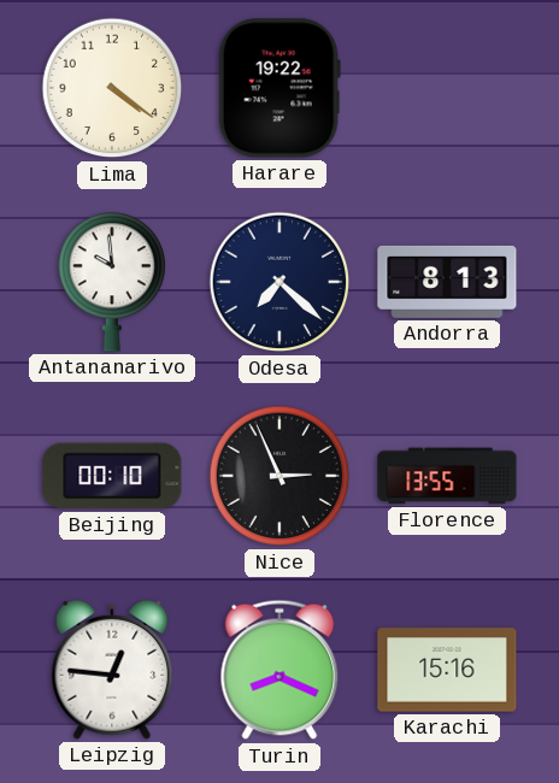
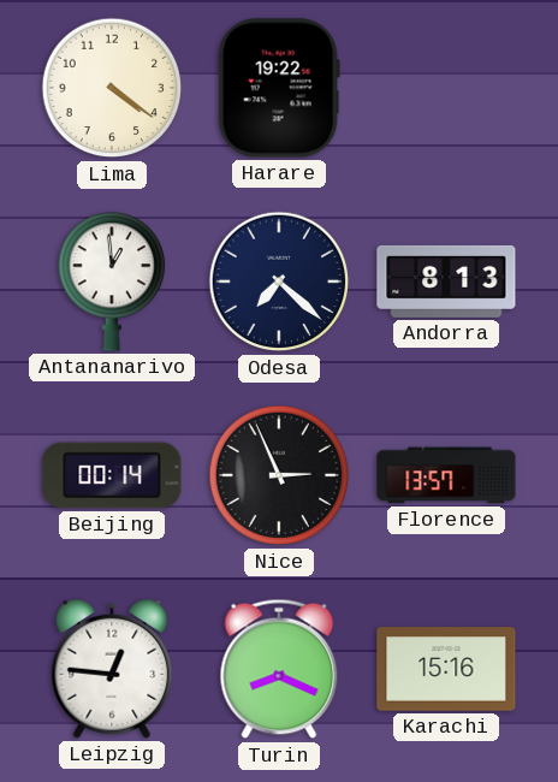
Antananarivo: 9:59 -> 12:59 (111, 282)
Beijing: 00:10 -> 00:14 (112, 475)
Florence: 13:55 -> 13:57 (446, 475)
